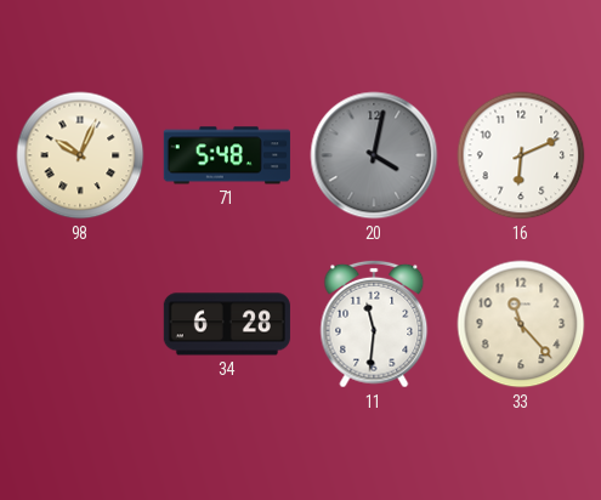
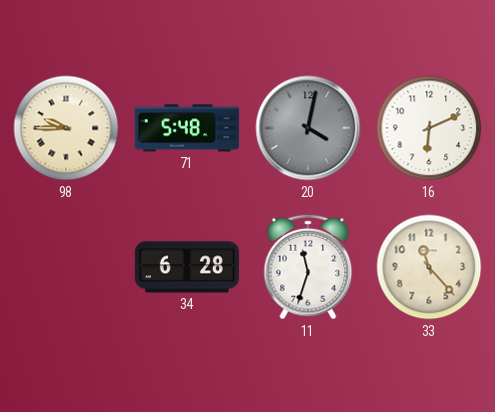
98: 10:04 -> 9:45 (66, 128)
11: 11:31 -> 11:33 (308, 267)
